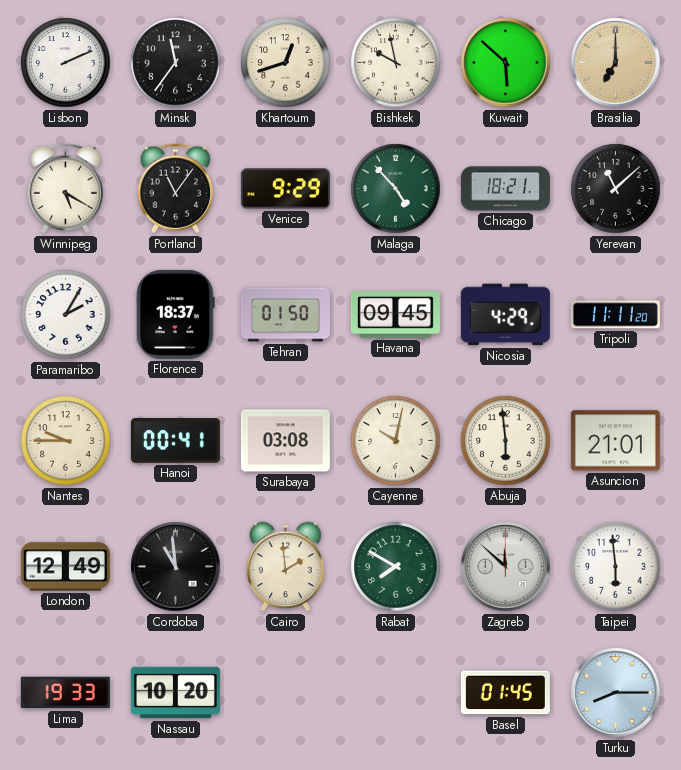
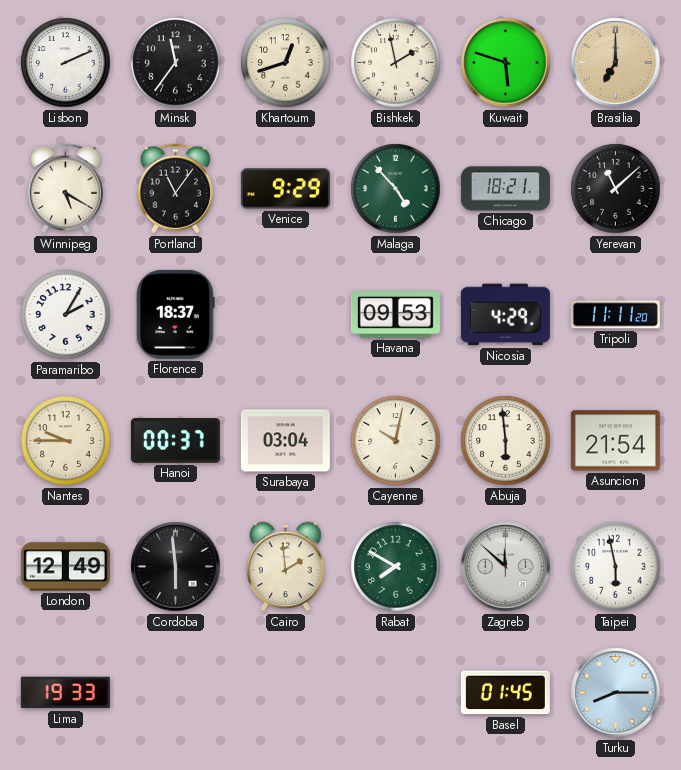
Bishkek: 9:58 -> 1:58 (396, 63)
Kuwait: 5:52 -> 5:48 (506, 63)
Tehran: 01:50 -> none (285, 315)
Havana: 09:45 -> 09:53 (395, 315)
Hanoi: 00:41 -> 00:37 (175, 441)
Surabaya: 03:08 -> 03:04 (285, 441)
Asuncion: 21:01 -> 21:54 (615, 441)
Cordoba: 10:59 -> 5:59 (176, 567)
Taipei: 5:59 -> 5:58 (616, 567)
Nassau: 10:20 -> none (175, 693)
